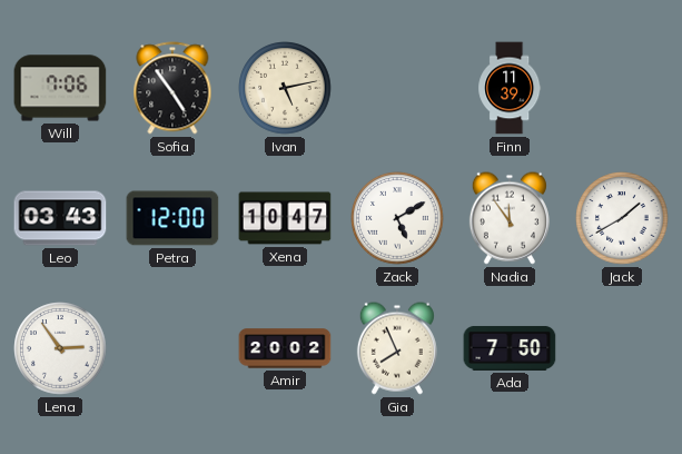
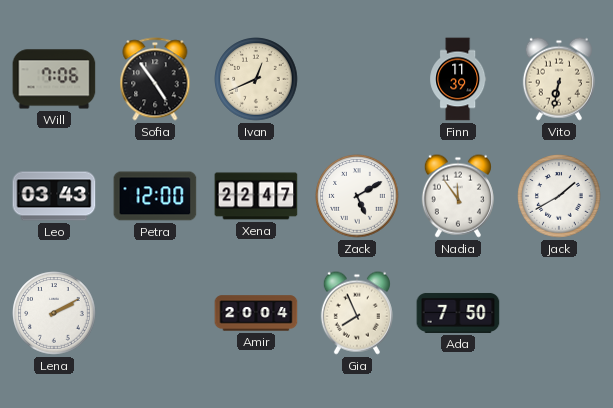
Ivan: 5:13 -> 12:41 (256, 79)
Vito: none -> 6:32 (559, 79)
Xena: 10:47 -> 22:47 (256, 196)
Lena: 2:54 -> 2:10 (54, 313)
Amir: 20:02 -> 20:04 (256, 313)
